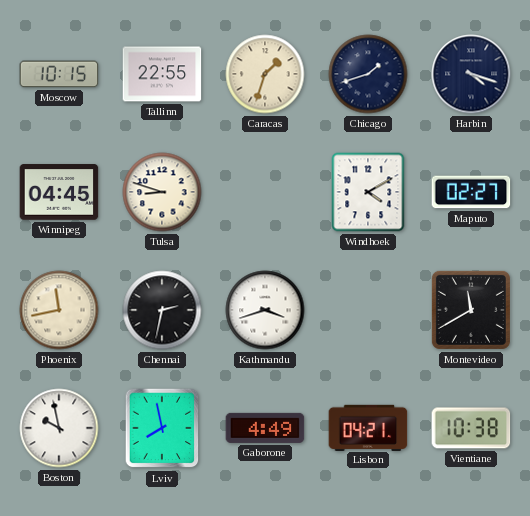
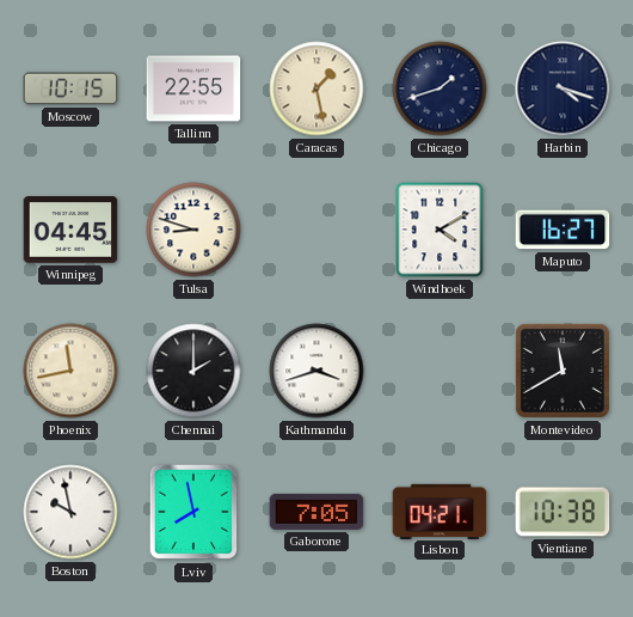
Caracas: 1:33 -> 1:28 (316, 88)
Maputo: 02:27 -> 16:27 (563, 230)
Chennai: 2:32 -> 2:00 (193, 371)
Gaborone: 4:49 -> 7:05 (316, 512)
